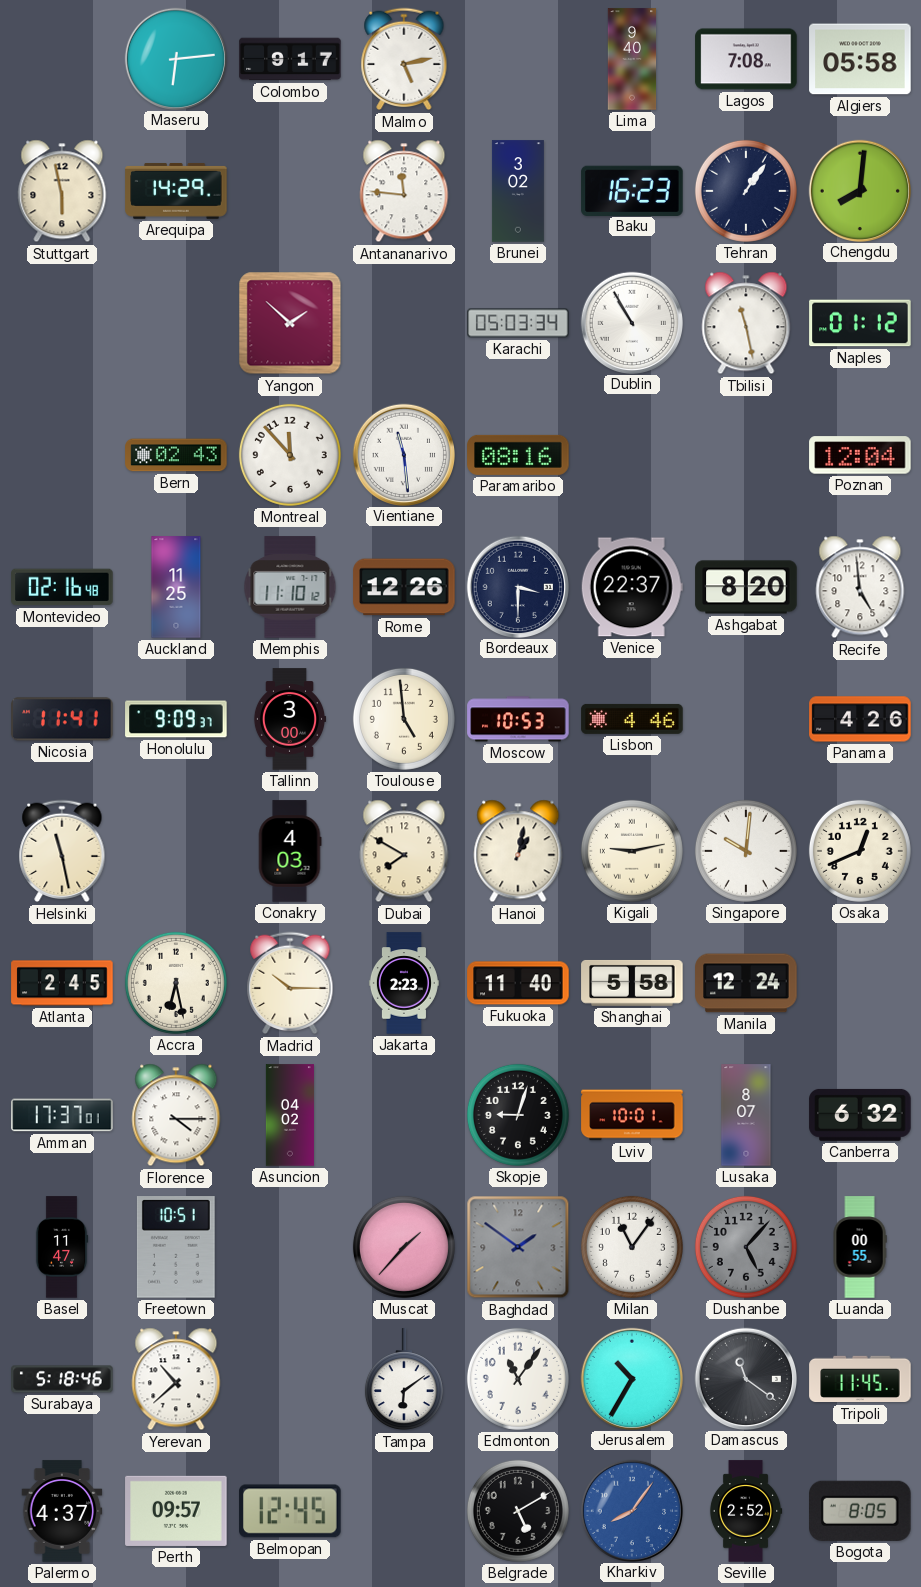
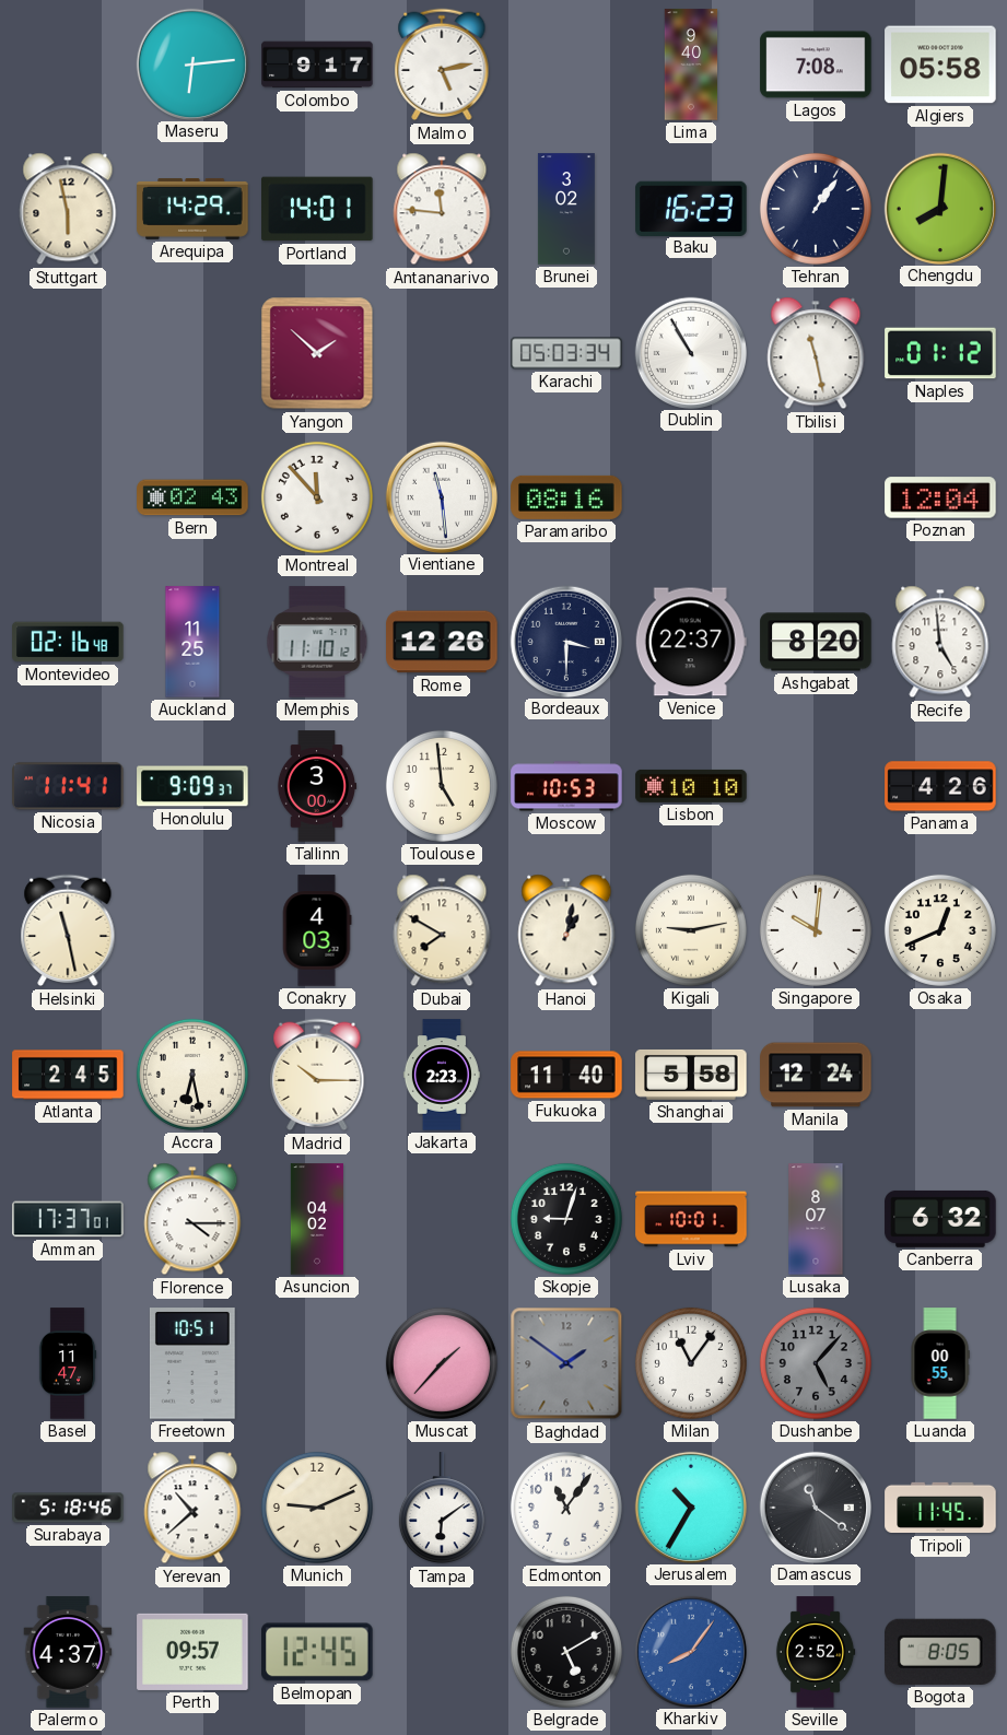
Portland: none -> 14:01 (317, 209)
Lisbon: 4:46 -> 10:10 (691, 786)
Munich: none -> 9:11 (317, 1508)
